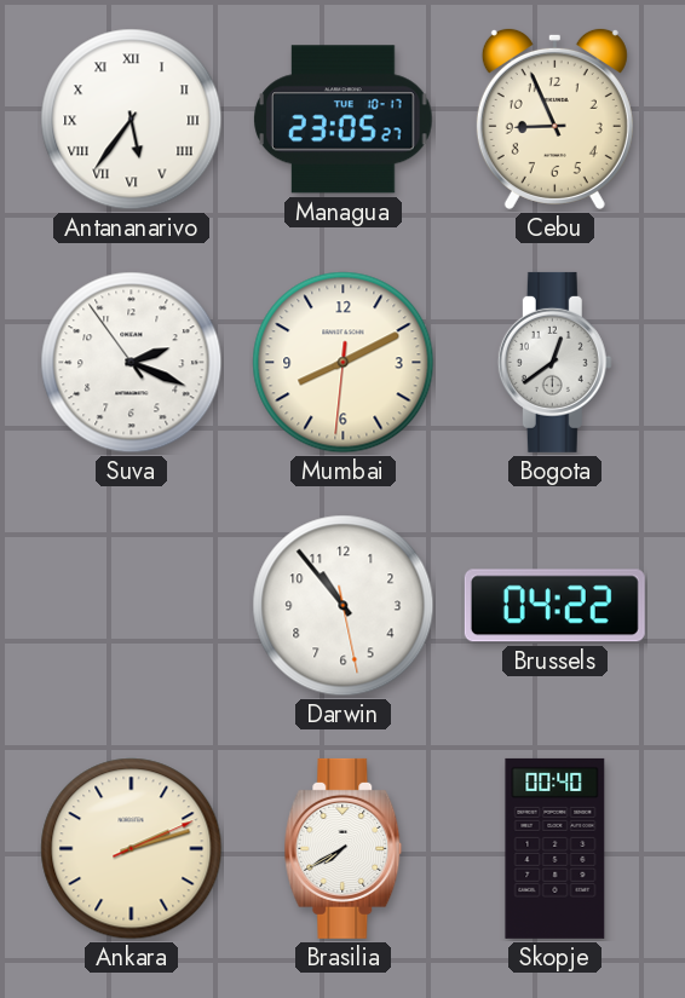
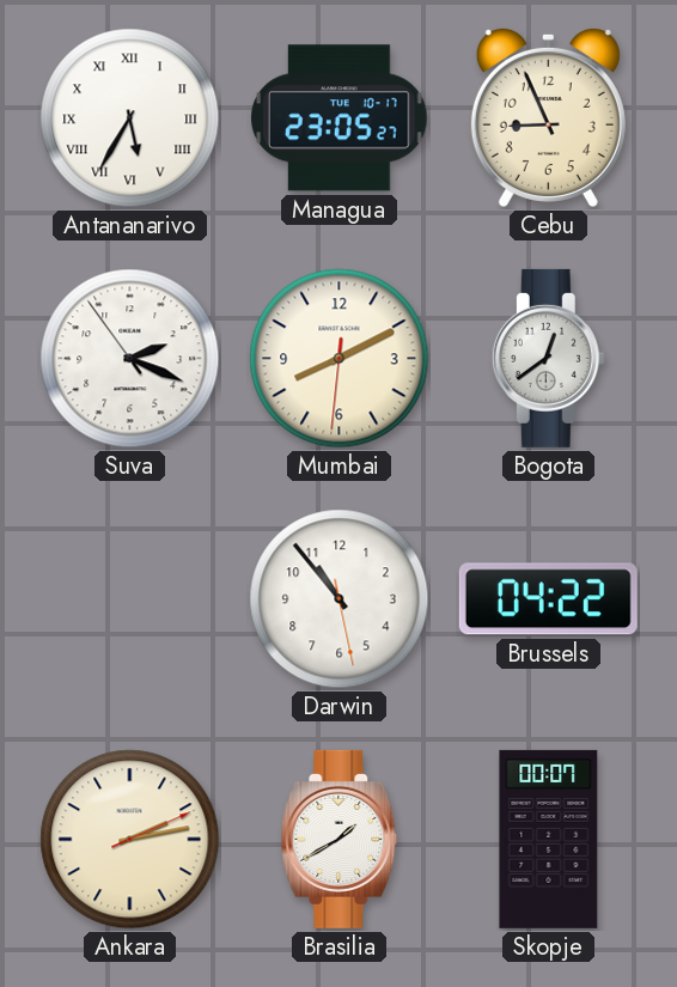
Antananarivo: 5:36 -> 5:35 (130, 118)
Ankara: 2:12 -> 2:13 (130, 840)
Brasilia: 7:40 -> 1:40 (340, 839)
Skopje: 00:40 -> 00:07 (549, 839)
